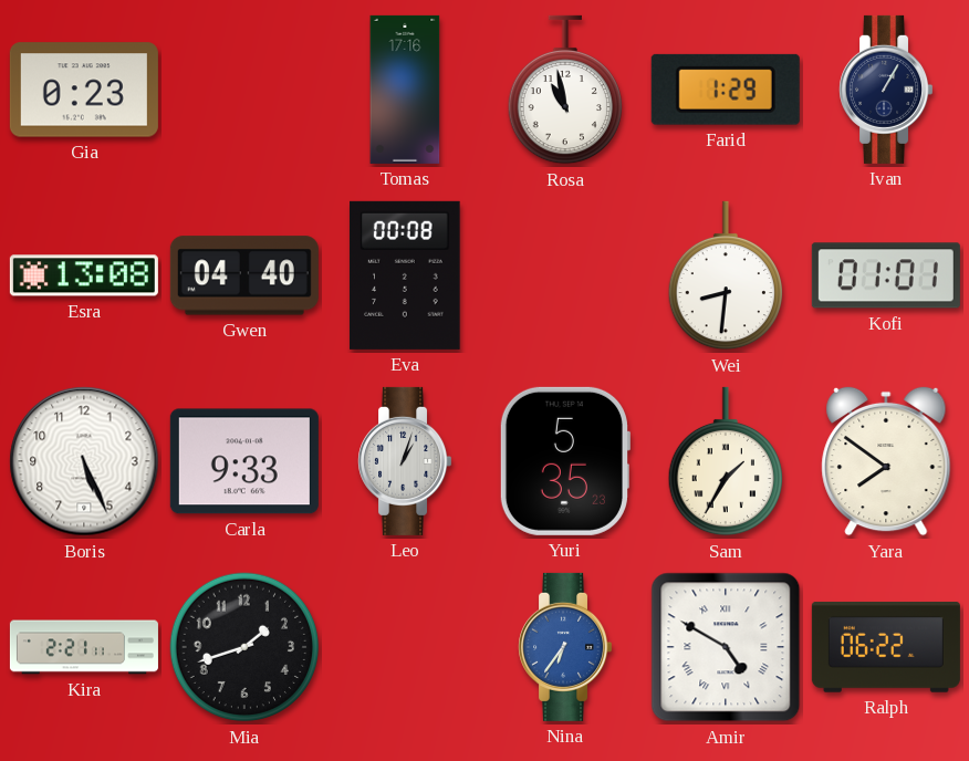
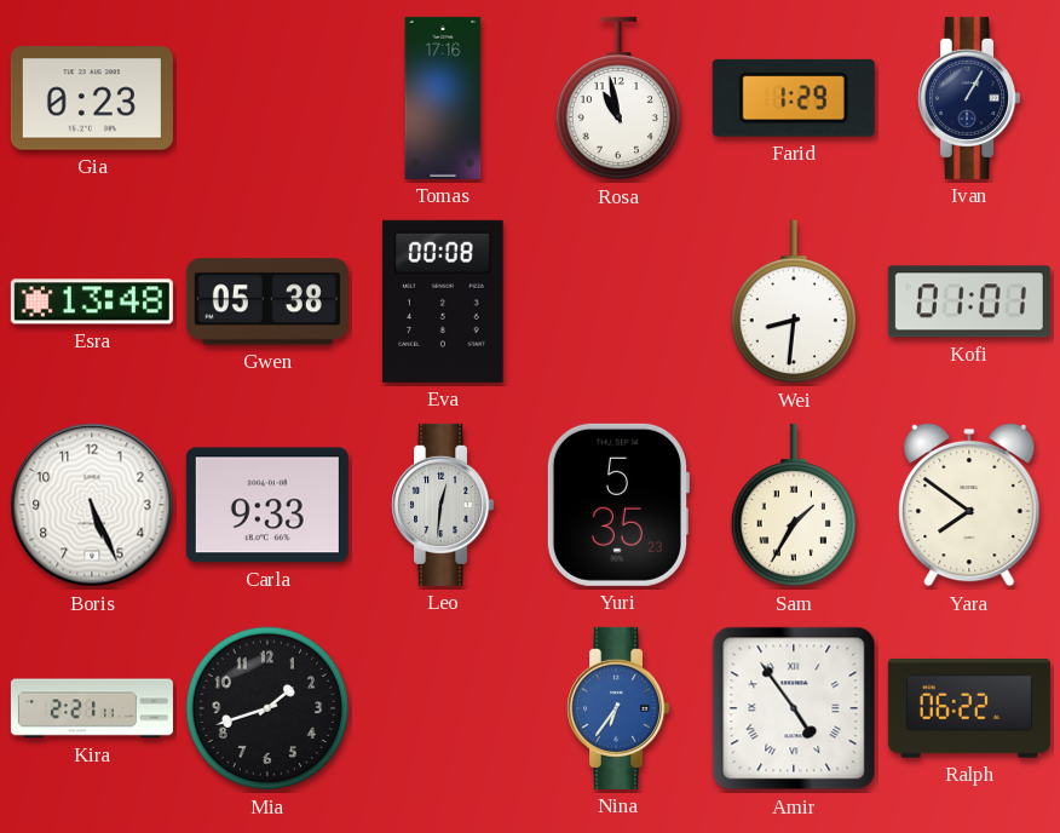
Esra: 13:08 -> 13:48 (92, 301)
Gwen: 04:40 -> 05:38 (267, 301)
Leo: 1:03 -> 12:31 (443, 505)
Amir: 4:50 -> 4:54 (794, 708)
